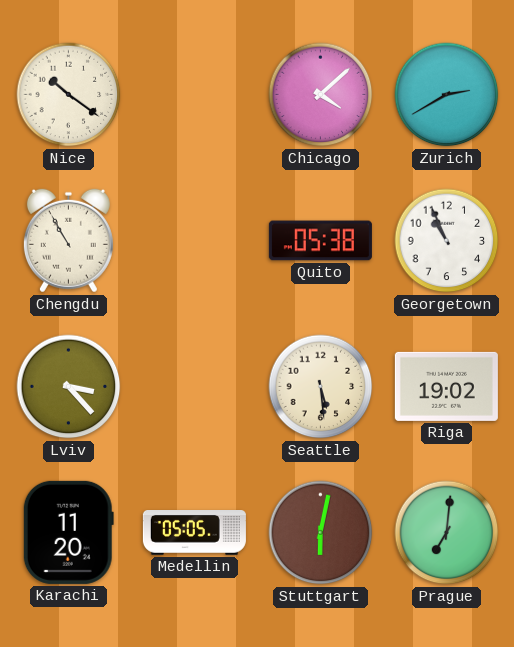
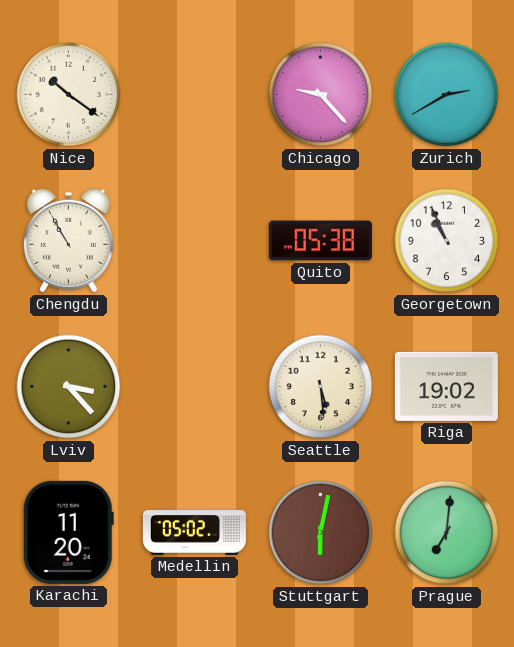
Chicago: 4:08 -> 9:23 (321, 95)
Medellin: 05:05 -> 05:02 (194, 533)
